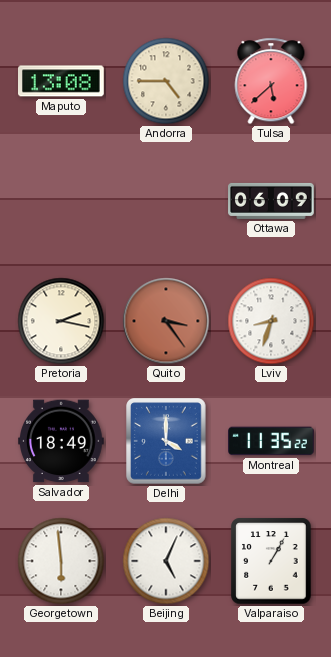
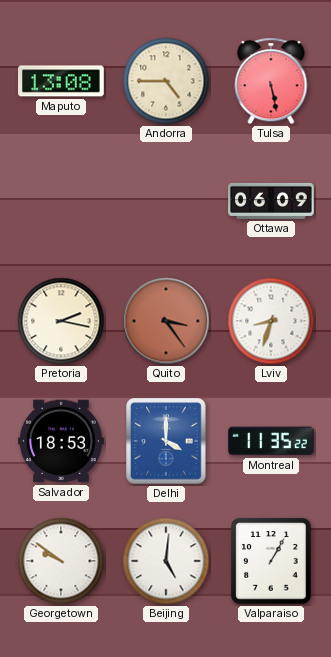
Tulsa: 5:38 -> 5:28 (271, 81)
Salvador: 18:49 -> 18:53 (62, 441)
Georgetown: 5:59 -> 9:51 (61, 561)
Beijing: 5:04 -> 5:01 (166, 561)
